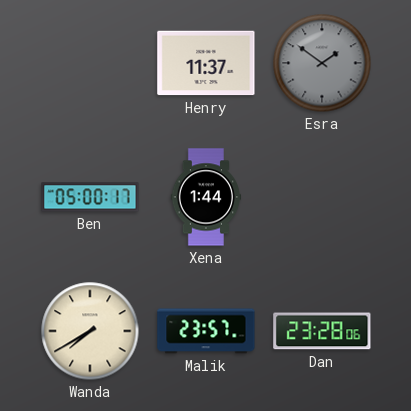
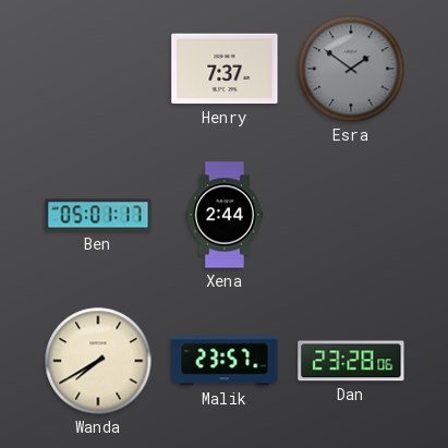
Henry: 11:37 -> 7:37 (225, 69)
Ben: 05:00 -> 05:01 (98, 215)
Xena: 1:44 -> 2:44 (225, 215)
